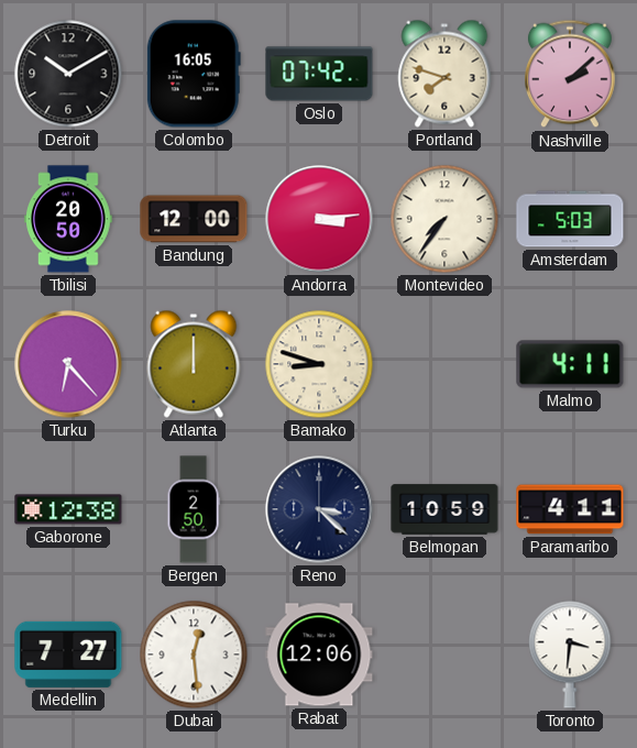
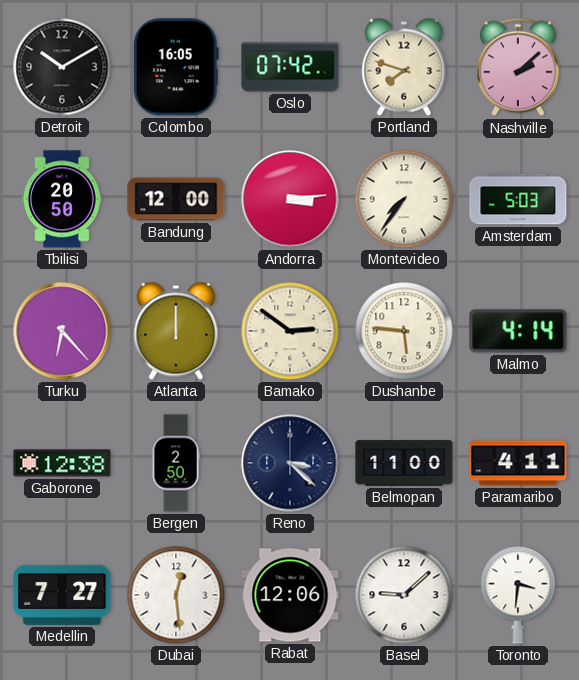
Bamako: 8:48 -> 2:51 (290, 331)
Dushanbe: none -> 5:46 (404, 331)
Malmo: 4:11 -> 4:14 (518, 331)
Belmopan: 10:59 -> 11:00 (404, 463)
Basel: none -> 9:08 (404, 595)
